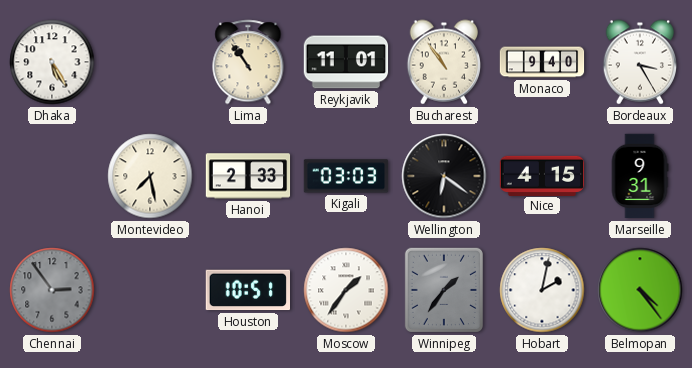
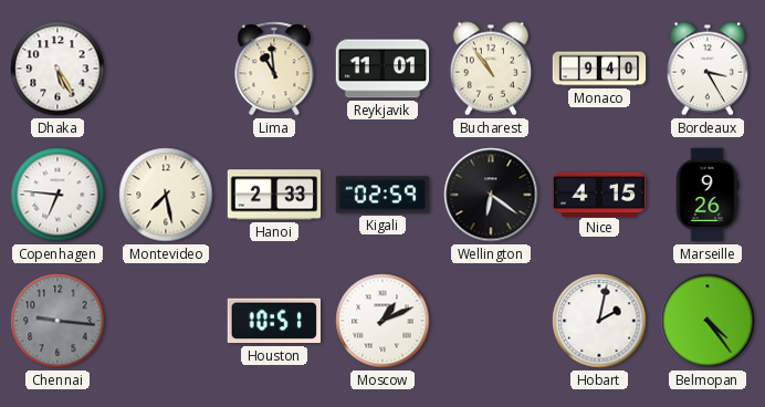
Lima: 10:54 -> 10:59 (274, 69)
Copenhagen: none -> 6:46 (57, 195)
Kigali: 03:03 -> 02:59 (382, 195)
Marseille: 9:31 -> 9:26 (708, 195)
Chennai: 2:54 -> 9:16 (57, 321)
Moscow: 1:36 -> 1:11 (382, 321)
Winnipeg: 1:36 -> none (444, 290)
